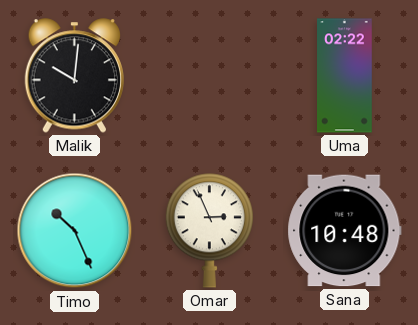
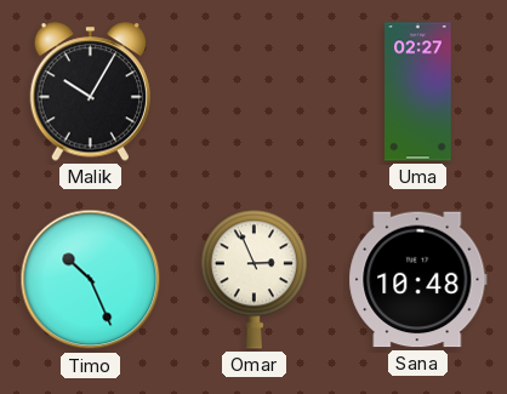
Malik: 10:01 -> 10:05 (90, 92)
Uma: 02:22 -> 02:27 (418, 92)
